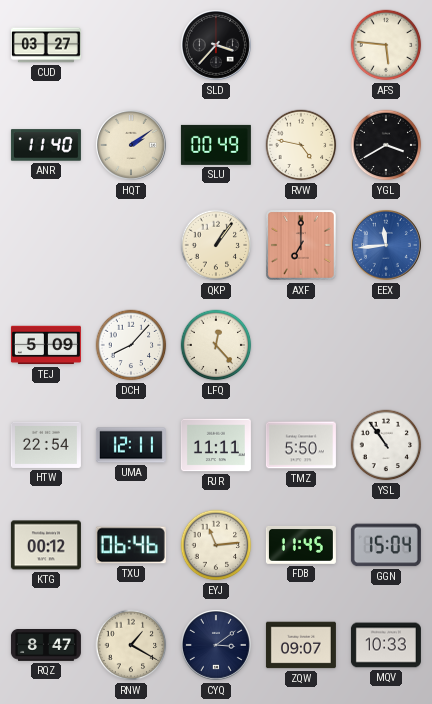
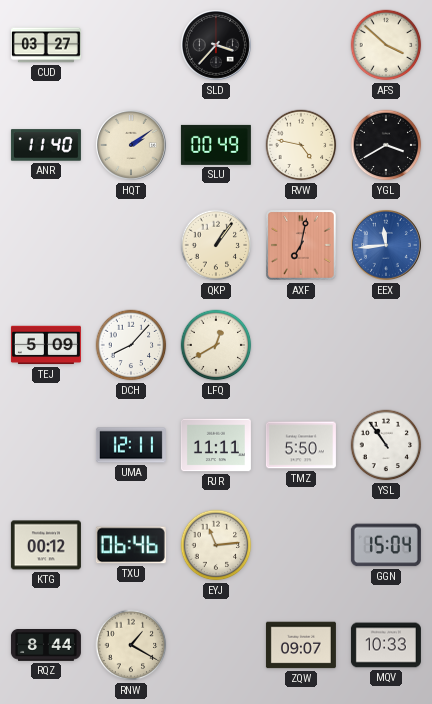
AFS: 5:46 -> 3:52 (386, 45)
AXF: 7:00 -> 7:02 (301, 245)
LFQ: 12:23 -> 12:40 (216, 345)
HTW: 22:54 -> none (46, 445)
FDB: 11:45 -> none (301, 545)
RQZ: 8:47 -> 8:44 (46, 646)
CYQ: 3:09 -> none (216, 645)
